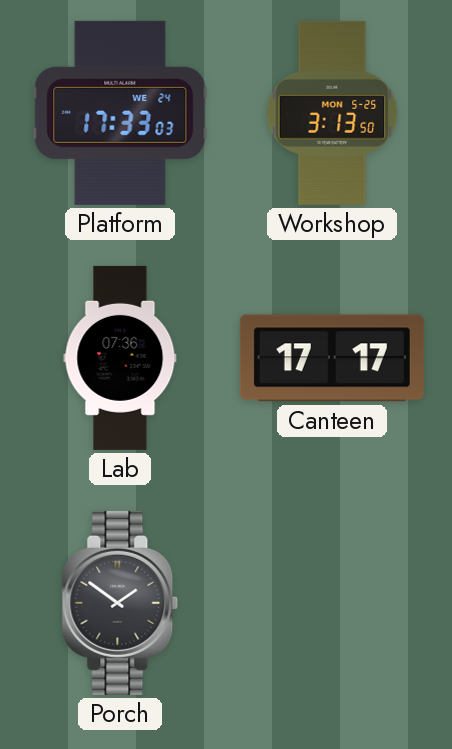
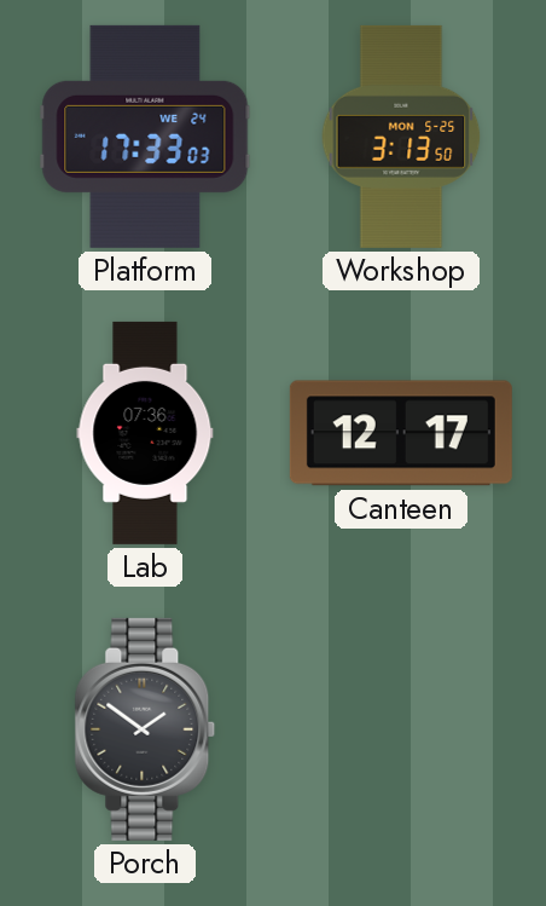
Canteen: 17:17 -> 12:17 (401, 433)
